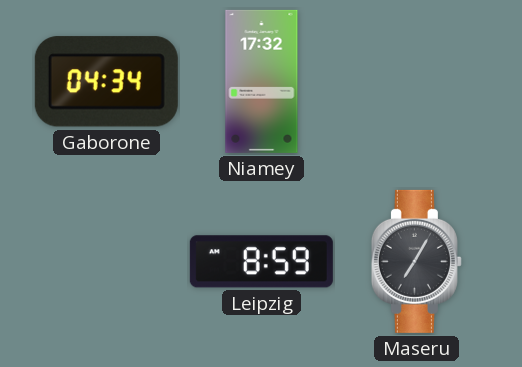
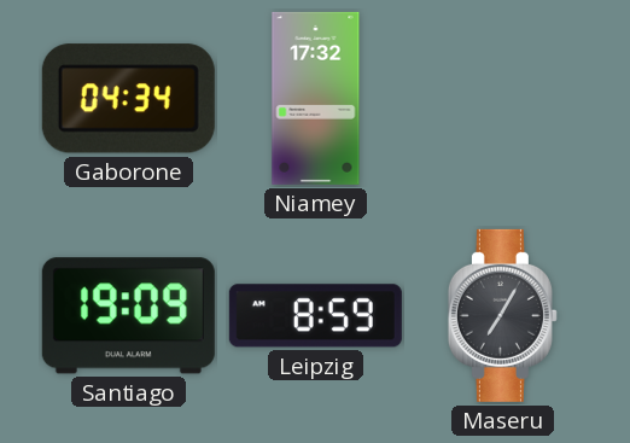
Santiago: none -> 19:09 (128, 316)
